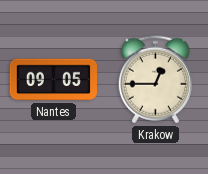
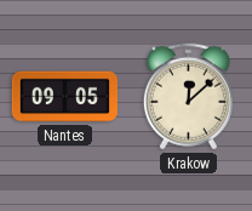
Krakow: 12:45 -> 12:08 (188, 97)
